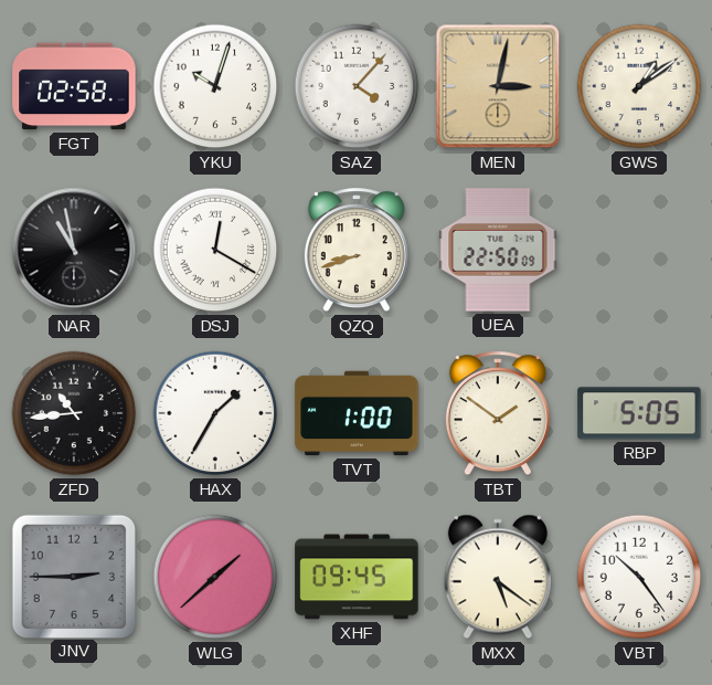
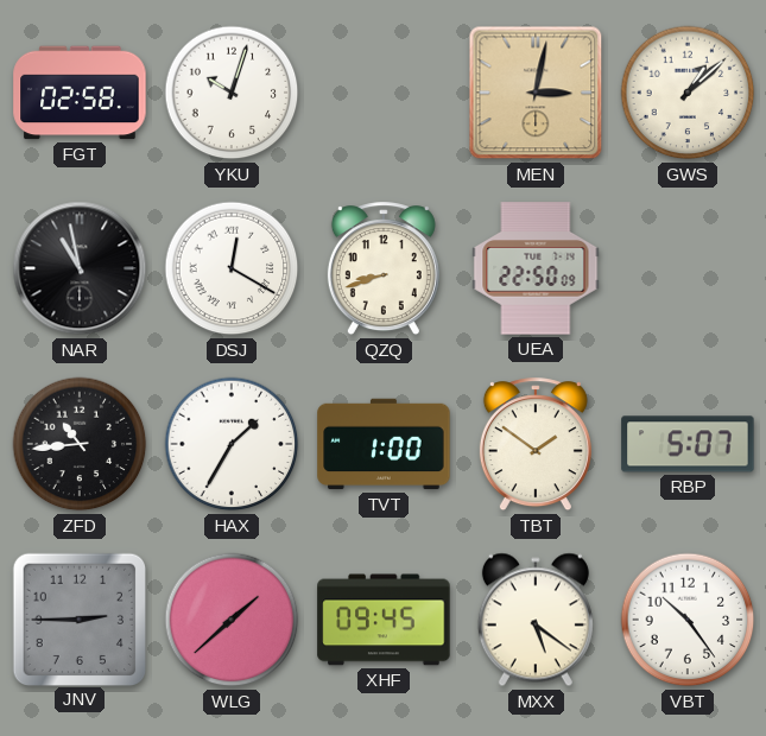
SAZ: 4:07 -> none (357, 86)
GWS: 1:09 -> 1:08 (688, 93)
RBP: 5:05 -> 5:07 (688, 444)
